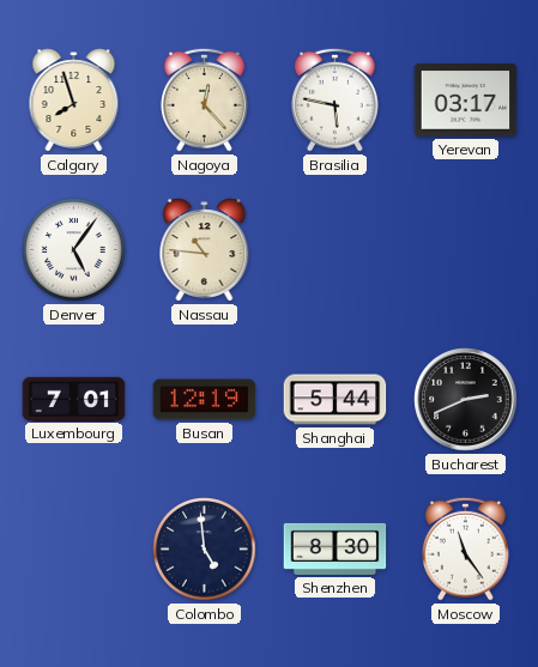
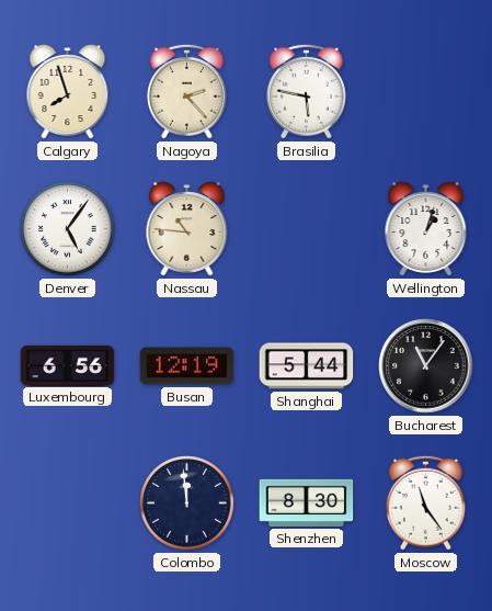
Nagoya: 12:23 -> 2:23 (186, 91)
Yerevan: 03:17 -> none (466, 101)
Wellington: none -> 1:03 (426, 229)
Luxembourg: 7:01 -> 6:56 (68, 365)
Bucharest: 2:41 -> 11:06 (426, 366)
Colombo: 4:59 -> 11:59 (187, 503)
